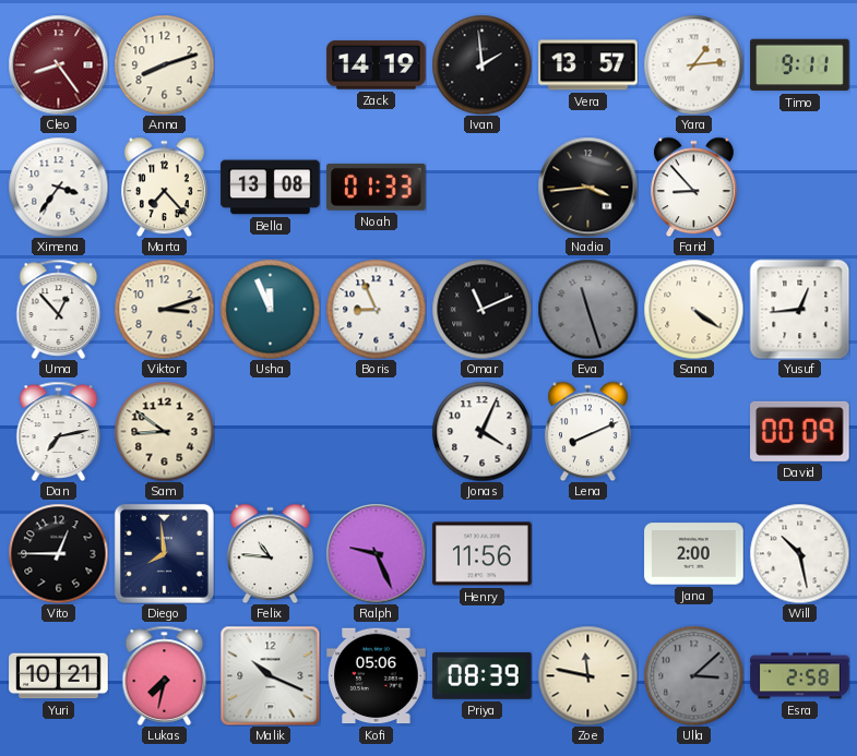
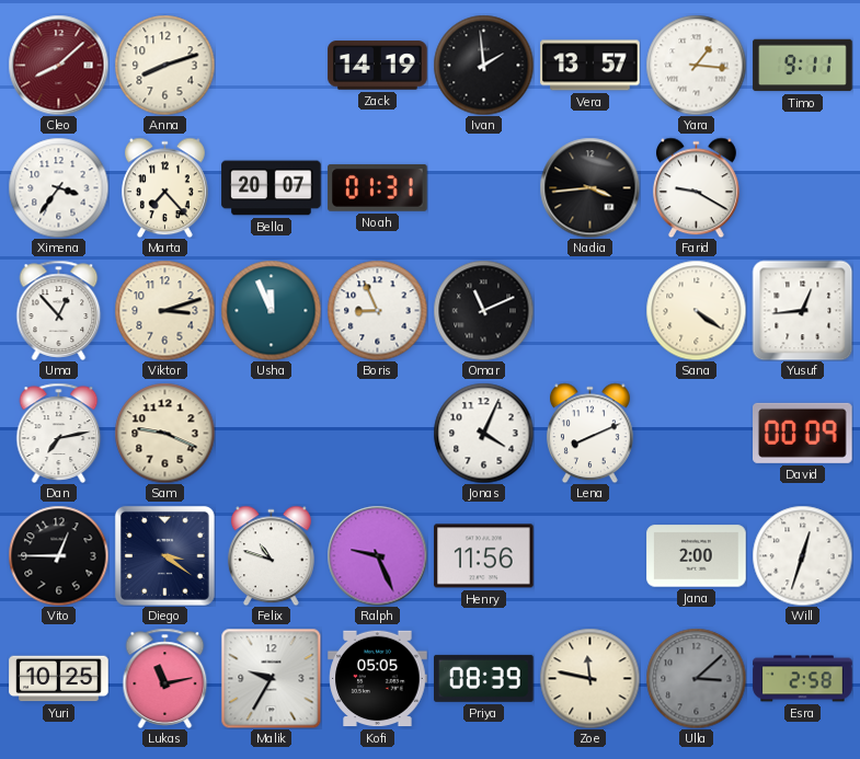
Cleo: 8:24 -> 8:08 (58, 65)
Yara: 1:14 -> 1:16 (696, 65)
Bella: 13:08 -> 20:07 (272, 188)
Noah: 01:33 -> 01:31 (378, 188)
Farid: 8:53 -> 9:20 (696, 187)
Eva: 11:27 -> none (587, 309)
Sam: 8:51 -> 9:19 (164, 433)
Diego: 7:59 -> 3:21 (164, 555)
Felix: 10:46 -> 10:48 (271, 555)
Will: 10:28 -> 12:33 (802, 555)
Yuri: 10:21 -> 10:25 (59, 679)
Lukas: 7:32 -> 11:13 (165, 678)
Malik: 10:19 -> 9:35 (271, 678)
Kofi: 05:06 -> 05:05 (378, 679)
